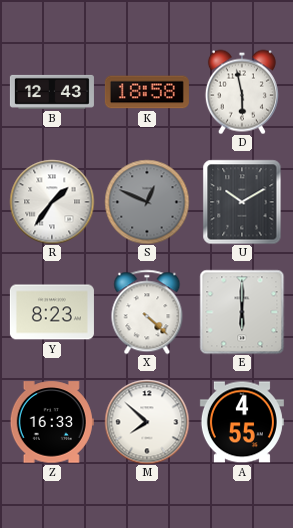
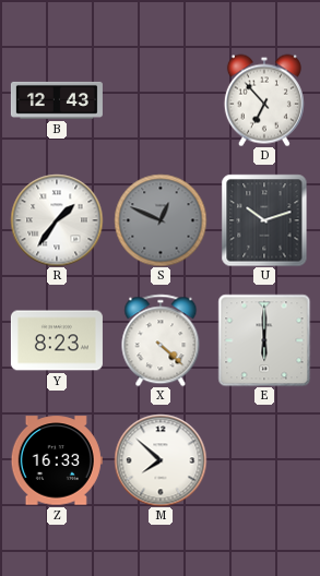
K: 18:58 -> none (147, 92)
D: 5:58 -> 6:53 (264, 100)
U: 10:10 -> 10:12 (264, 220)
A: 4:55 -> none (242, 422)
